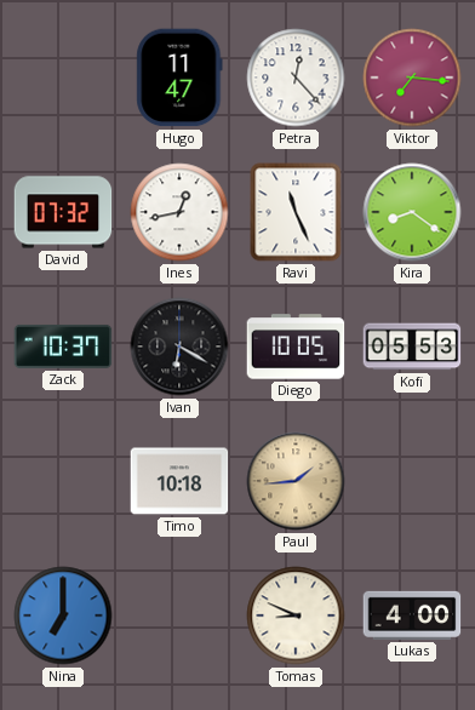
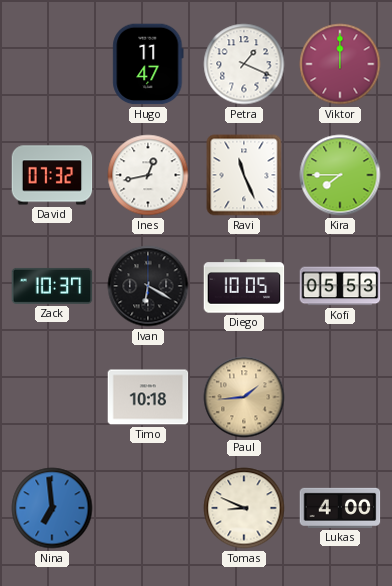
Petra: 12:23 -> 1:19 (244, 64)
Viktor: 7:16 -> 12:00 (340, 64)
Kira: 8:21 -> 7:45 (340, 175)
Nina: 7:00 -> 6:59 (52, 508)
